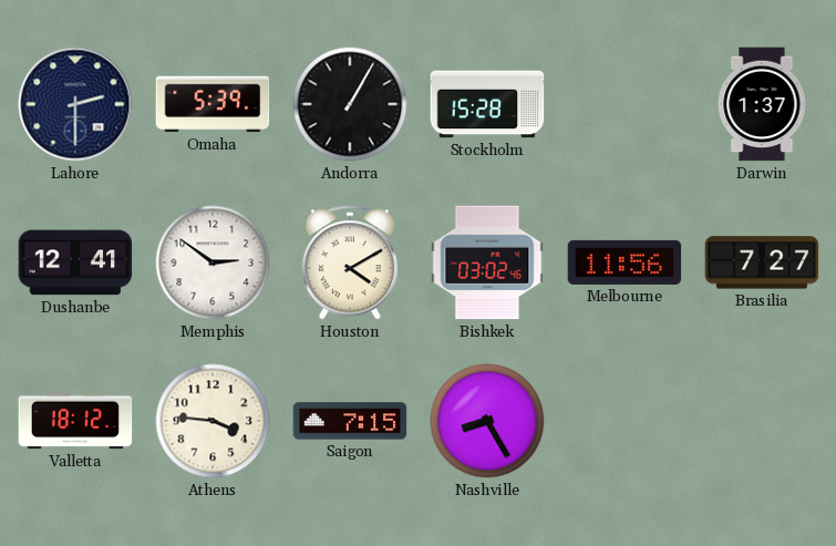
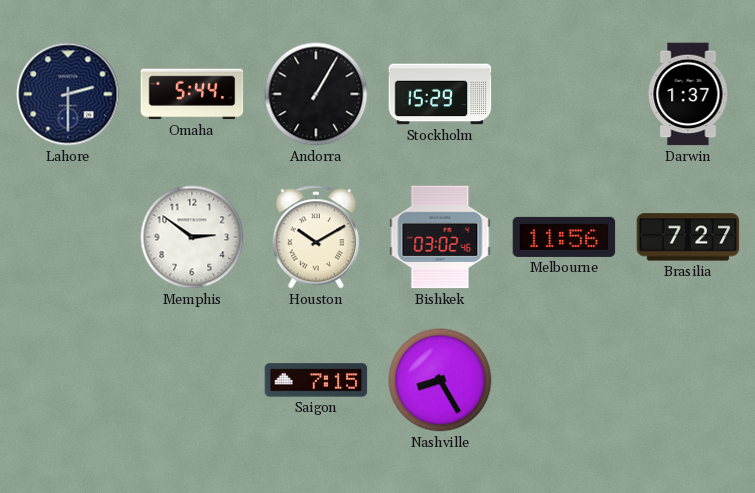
Omaha: 5:39 -> 5:44 (192, 94)
Stockholm: 15:28 -> 15:29 (440, 94)
Dushanbe: 12:41 -> none (75, 262)
Houston: 4:10 -> 10:10 (316, 237)
Valletta: 18:12 -> none (75, 421)
Athens: 3:46 -> none (213, 421)
